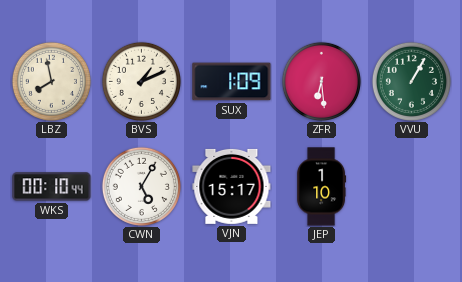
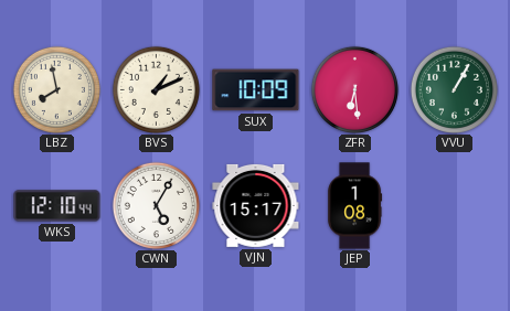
SUX: 1:09 -> 10:09 (256, 90)
WKS: 00:10 -> 12:10 (57, 206)
JEP: 1:10 -> 1:08 (355, 206)
